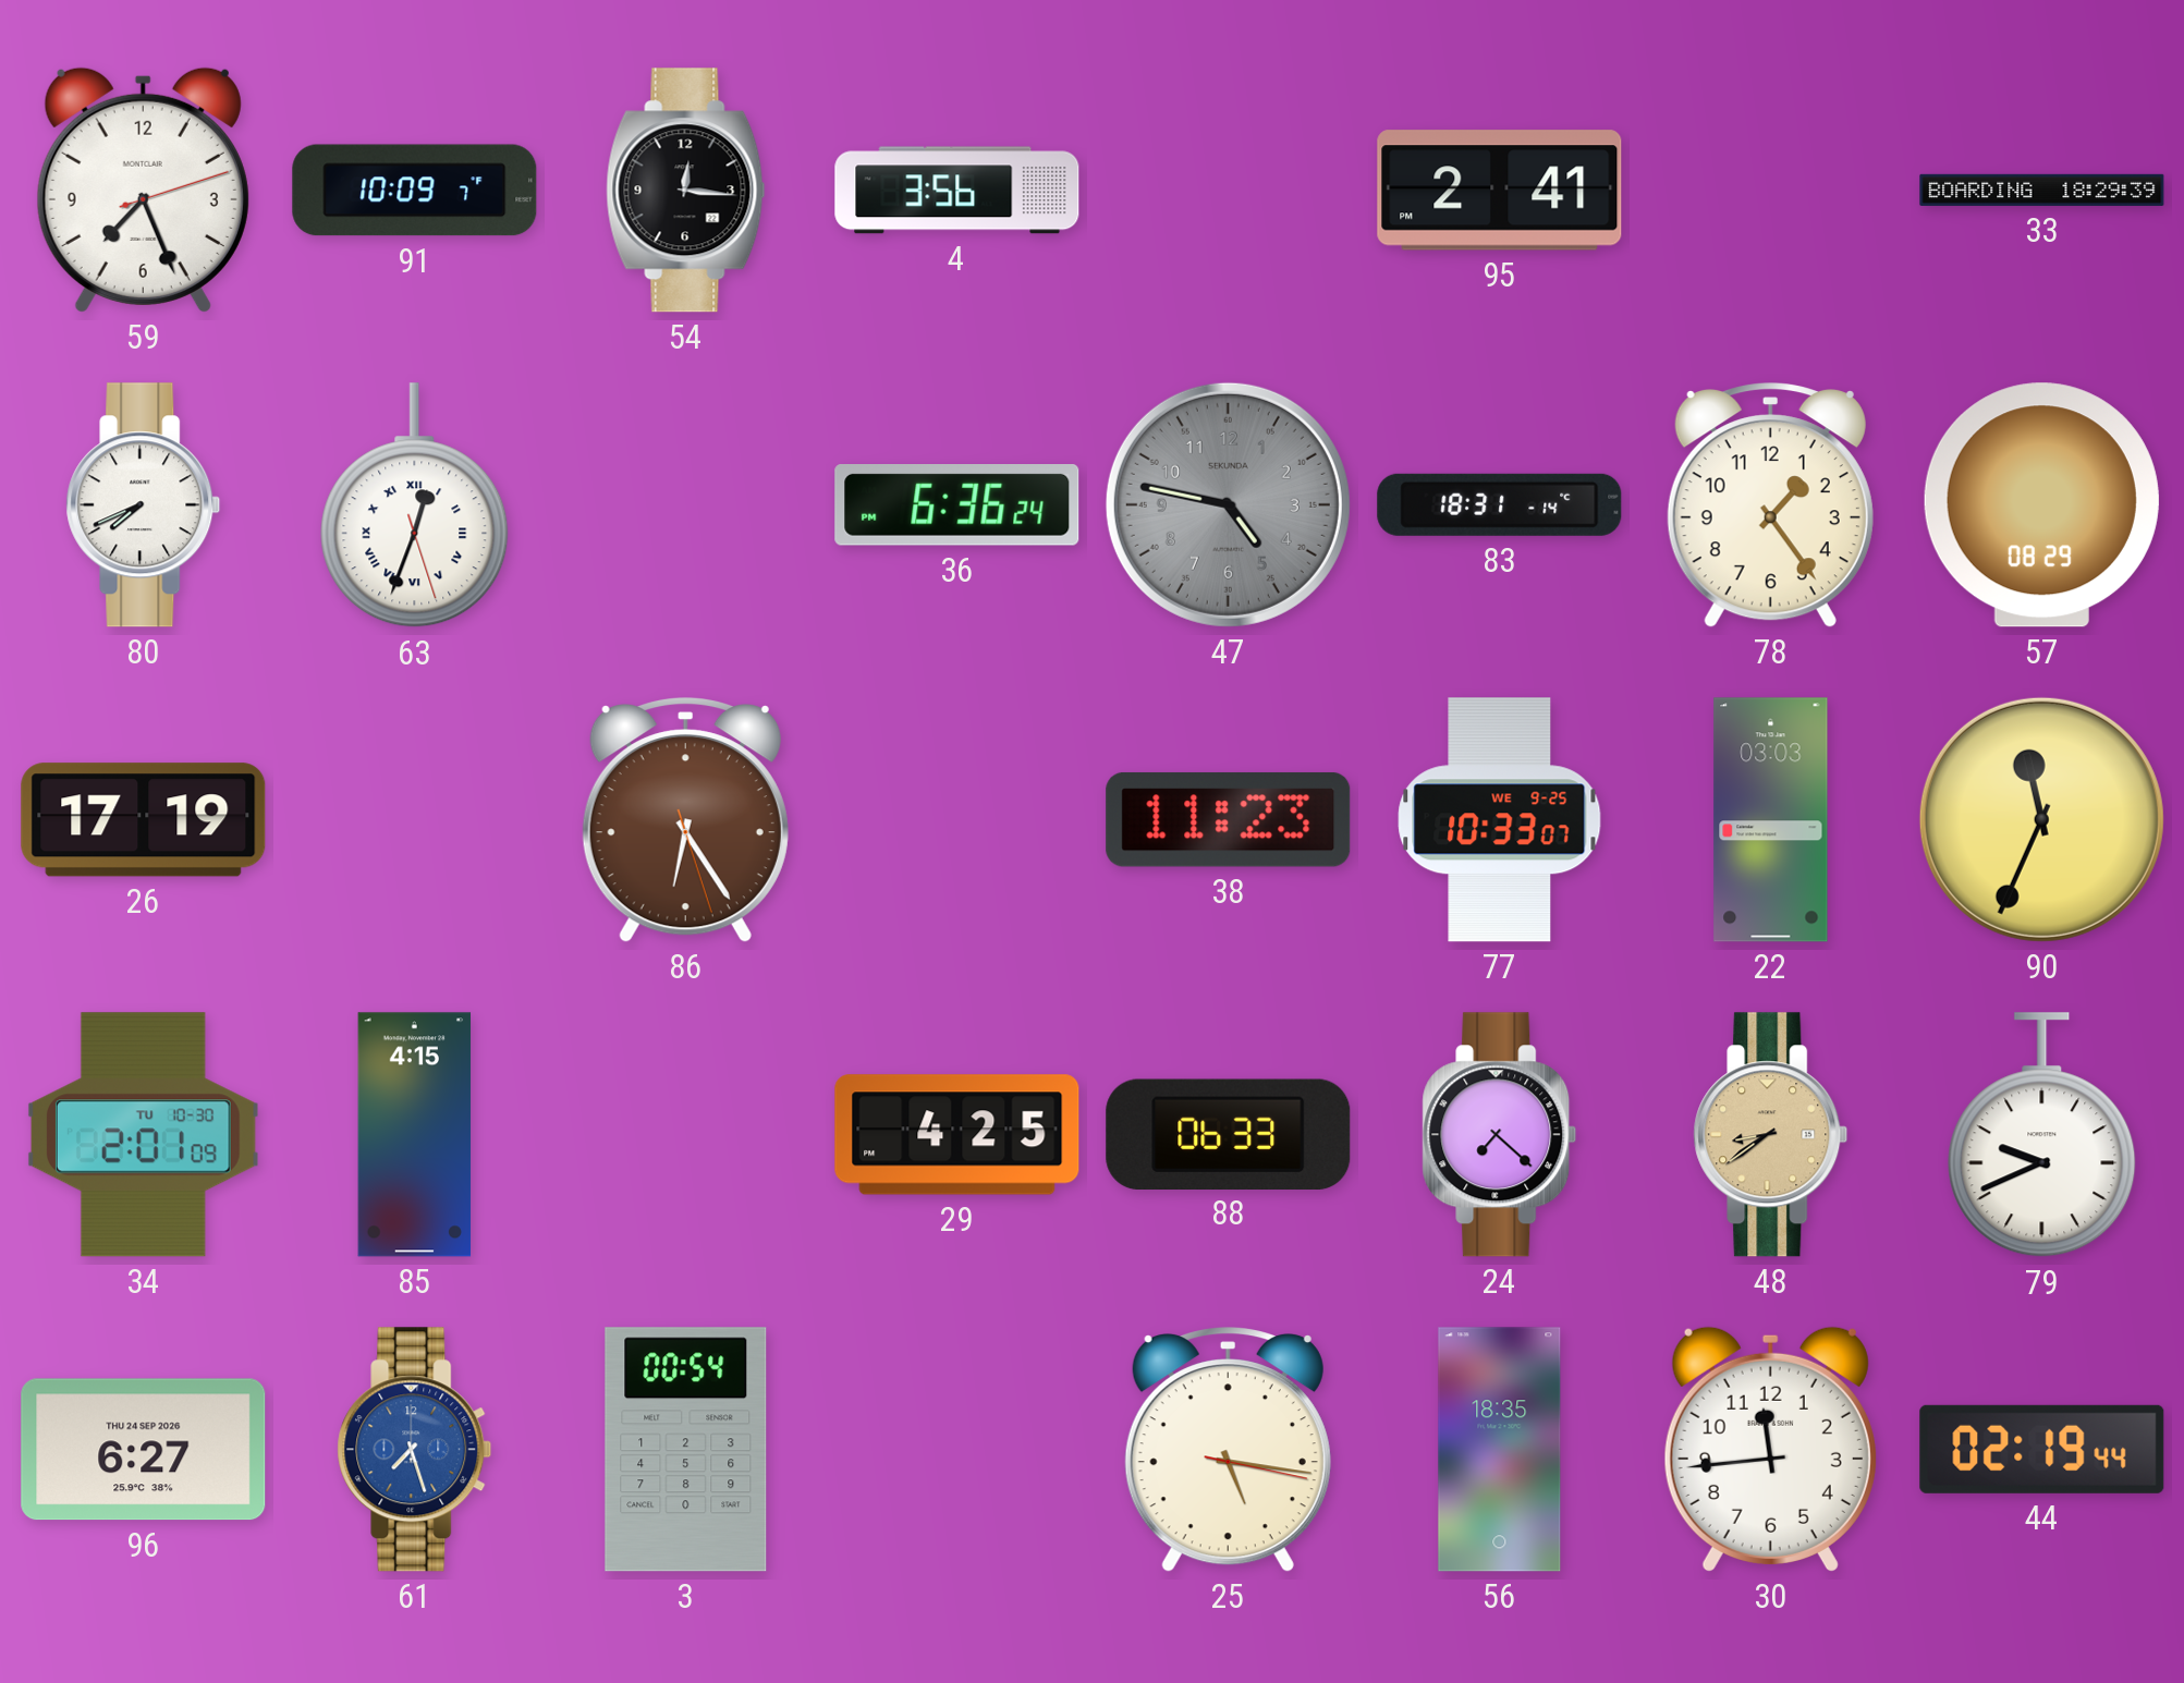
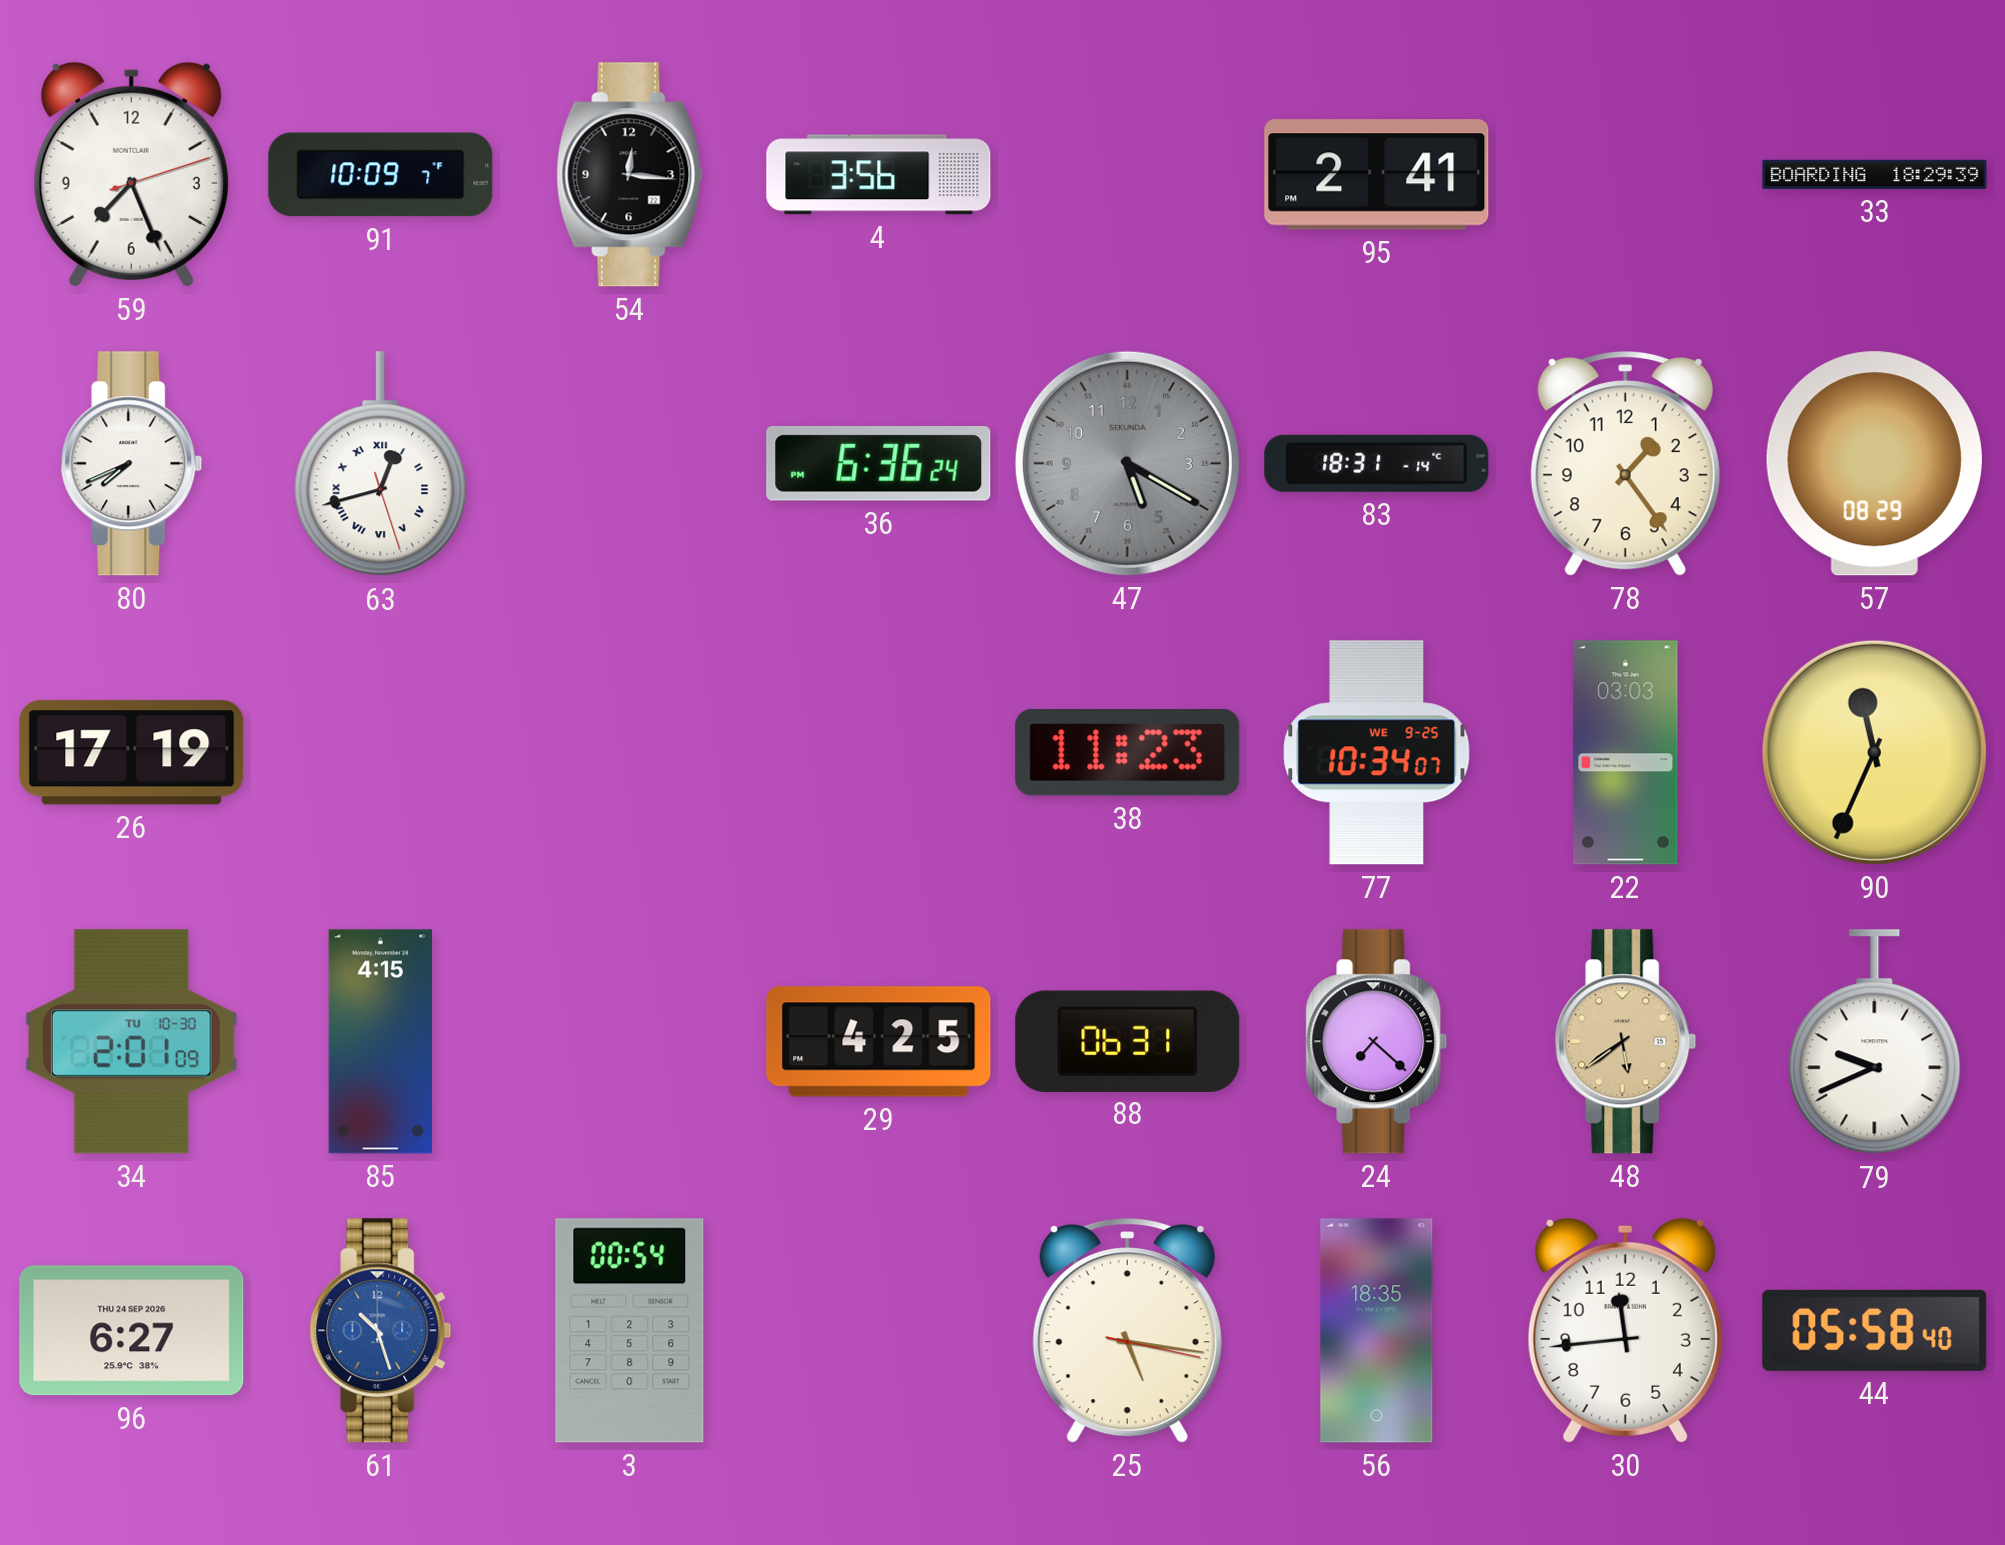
63: 12:33 -> 12:42 (381, 464)
47: 4:47 -> 5:20 (1127, 463)
86: 6:24 -> none (685, 820)
77: 10:33 -> 10:34 (1377, 753)
88: 06:33 -> 06:31 (1128, 1041)
48: 8:39 -> 5:39 (1626, 1042)
61: 7:27 -> 10:27 (381, 1331)
44: 02:19 -> 05:58 (1875, 1330)
